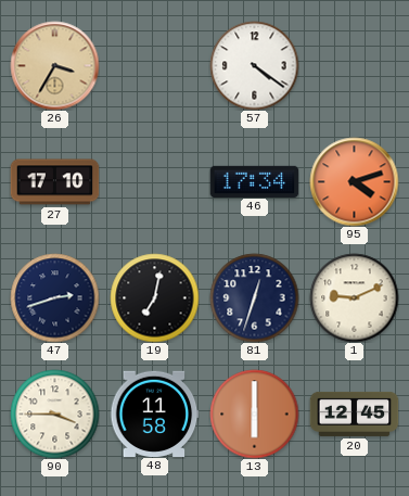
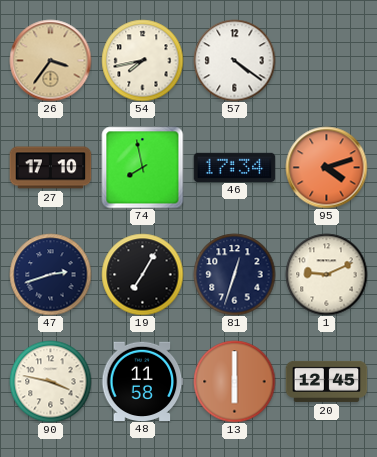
26: 3:35 -> 3:36 (50, 60)
54: none -> 7:43 (142, 60)
74: none -> 7:58 (142, 167)
19: 7:02 -> 7:05 (142, 274)
90: 3:45 -> 3:47 (50, 381)
